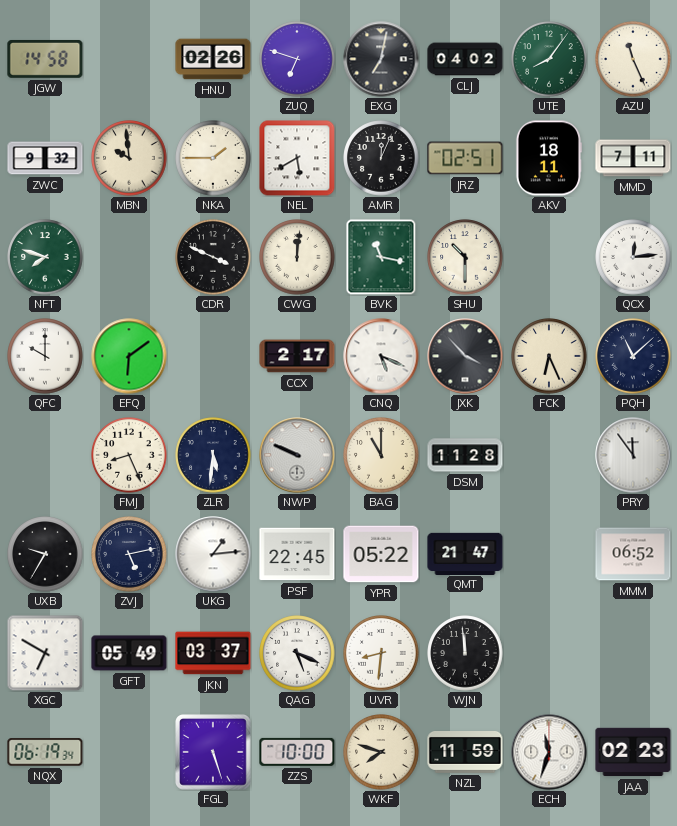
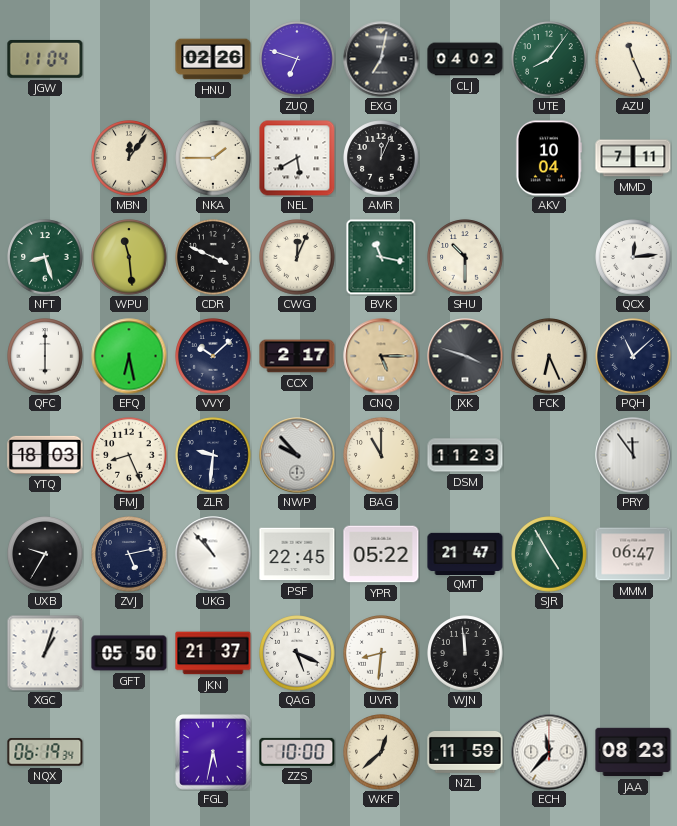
JGW: 14:58 -> 11:04 (45, 59)
ZWC: 9:32 -> none (45, 158)
MBN: 9:59 -> 12:06 (129, 158)
JRZ: 02:51 -> none (465, 158)
AKV: 18:11 -> 10:04 (548, 158)
NFT: 7:48 -> 8:27 (45, 257)
WPU: none -> 11:29 (129, 257)
CWG: 12:01 -> 12:04 (297, 257)
QFC: 10:00 -> 6:00 (45, 356)
EFQ: 6:09 -> 6:28 (129, 356)
VVY: none -> 10:08 (213, 356)
CNQ: 5:19 -> 5:15 (381, 356)
CNQ dial: white -> champagne (381, 356)
JXK: 3:53 -> 3:48 (465, 356)
YTQ: none -> 18:03 (45, 455)
ZLR: 5:31 -> 9:31 (213, 455)
NWP: 9:49 -> 9:53 (297, 455)
DSM: 11:28 -> 11:23 (465, 455)
UKG: 1:14 -> 10:53 (213, 554)
SJR: none -> 4:55 (549, 554)
MMM: 06:52 -> 06:47 (633, 554)
XGC: 6:50 -> 1:03 (45, 653)
GFT: 05:49 -> 05:50 (129, 653)
JKN: 03:37 -> 21:37 (213, 653)
FGL: 5:27 -> 5:32 (213, 752)
WKF: 7:48 -> 12:38 (381, 752)
ECH: 11:33 -> 11:37 (549, 752)
JAA: 02:23 -> 08:23 (633, 752)
